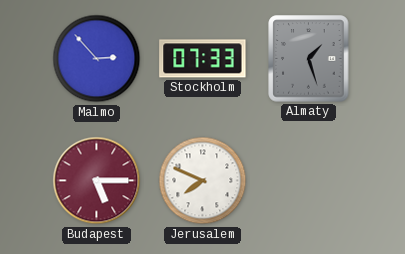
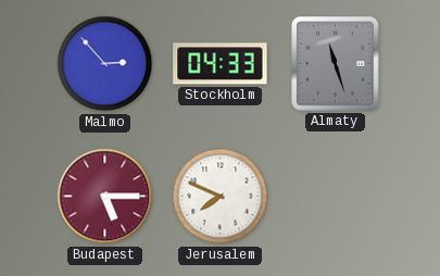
Stockholm: 07:33 -> 04:33 (221, 64)
Almaty: 1:27 -> 11:27 (336, 64)
